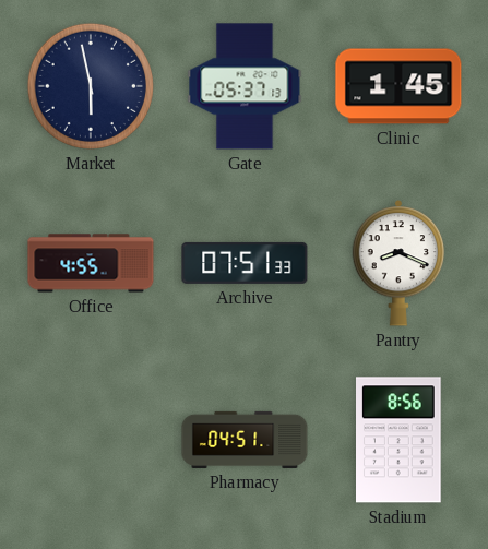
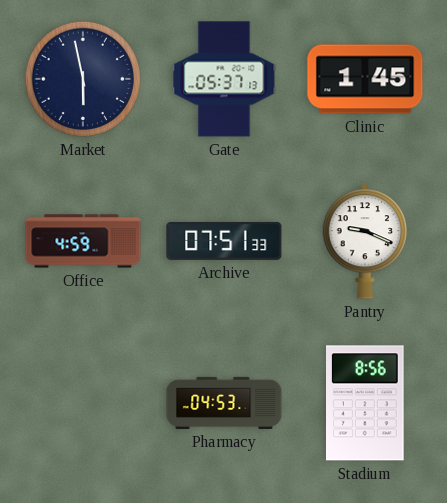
Office: 4:55 -> 4:59 (83, 241)
Pantry: 8:19 -> 9:19 (365, 242)
Pharmacy: 04:51 -> 04:53 (224, 403)
